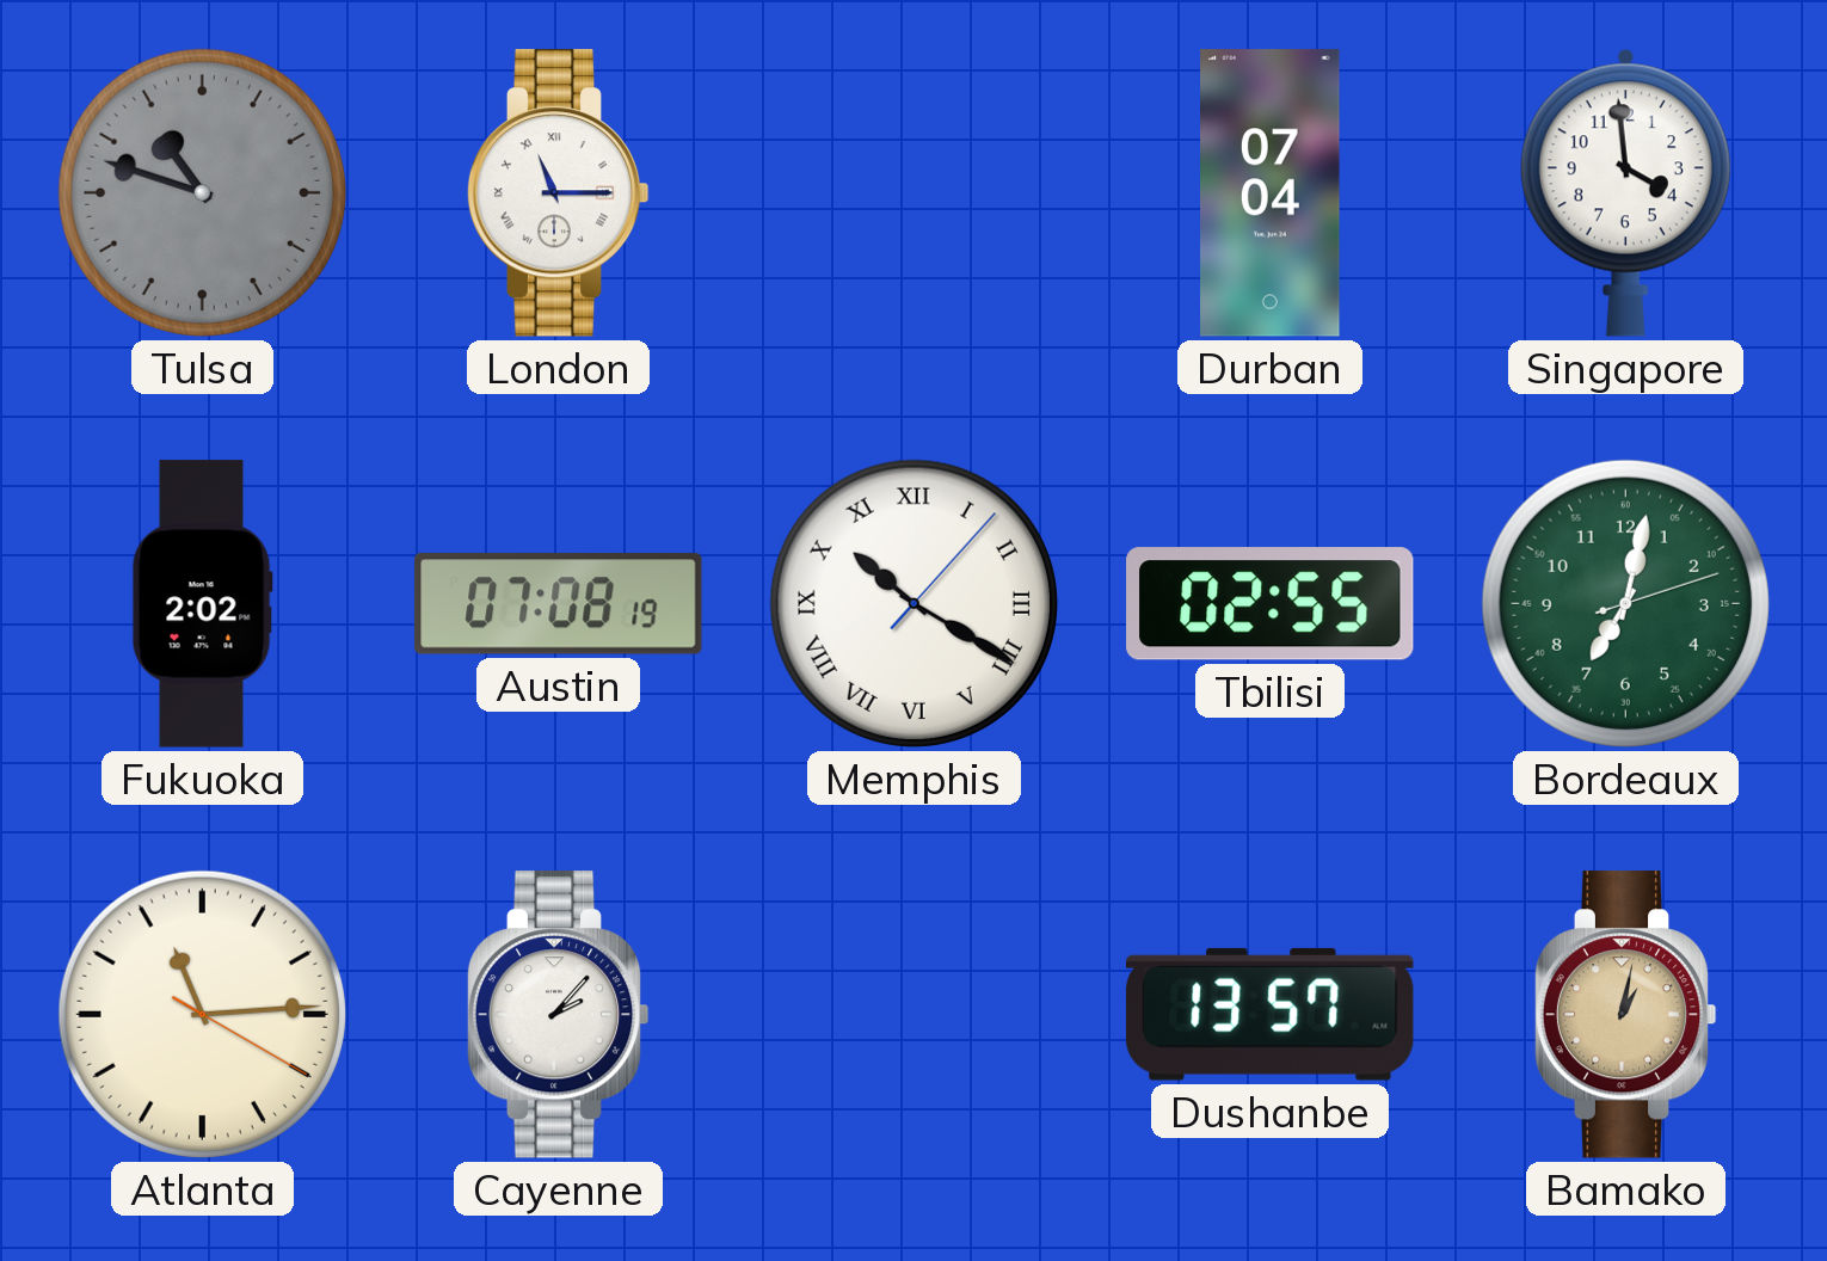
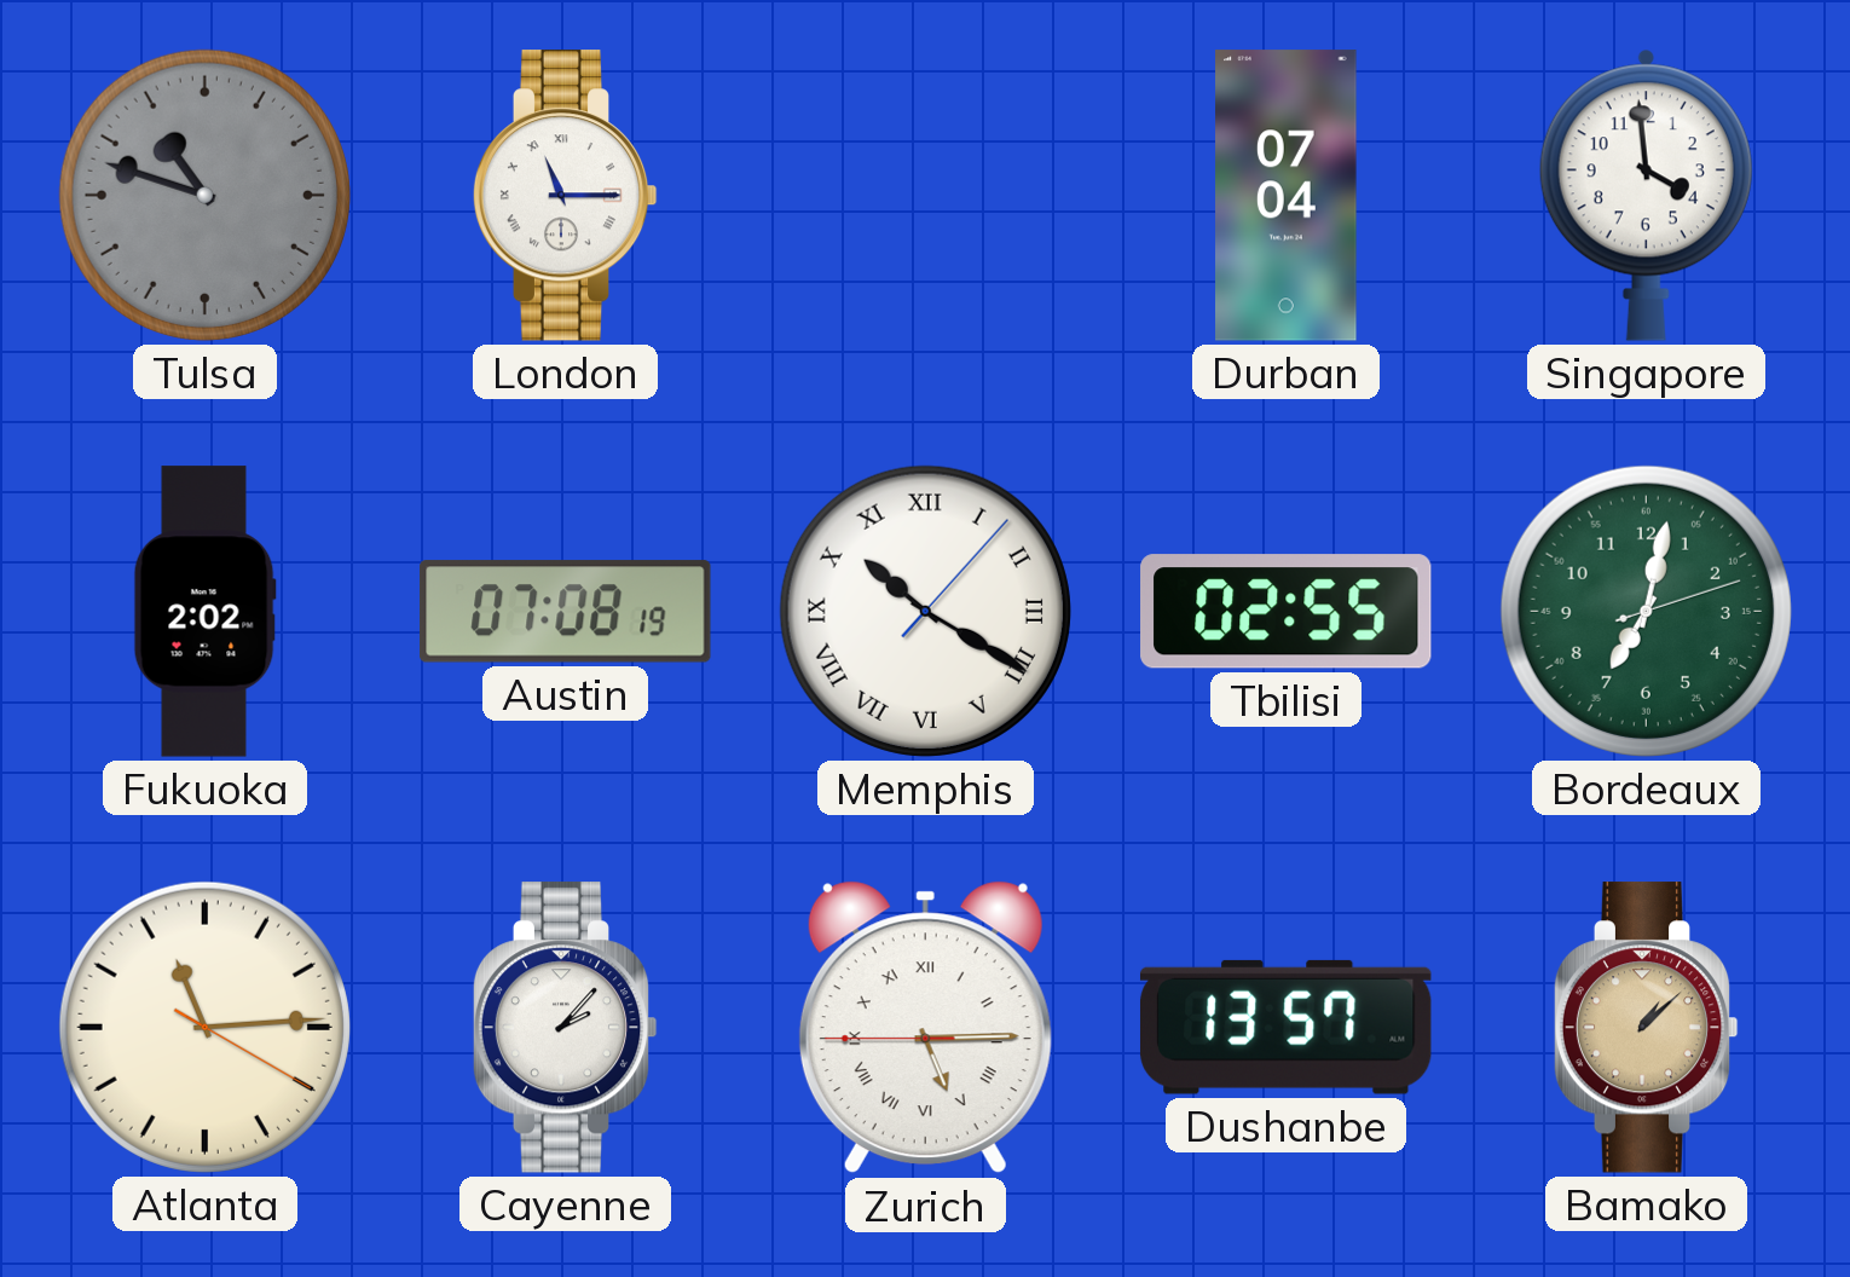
Zurich: none -> 5:14 (925, 1028)
Bamako: 1:02 -> 1:08 (1646, 1028)
